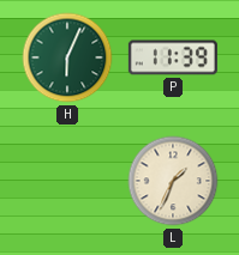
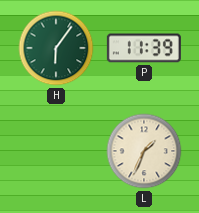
H: 6:04 -> 6:06 (56, 48)
